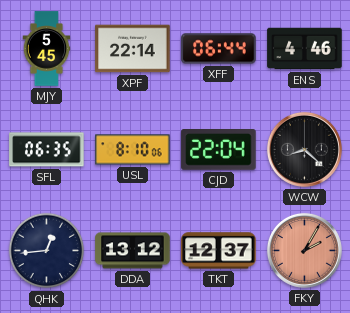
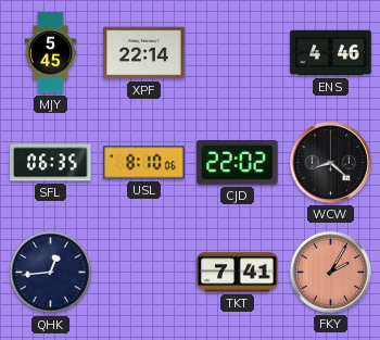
XFF: 06:44 -> none (219, 49)
CJD: 22:04 -> 22:02 (238, 163)
DDA: 13:12 -> none (133, 251)
TKT: 12:37 -> 7:41 (238, 273)
